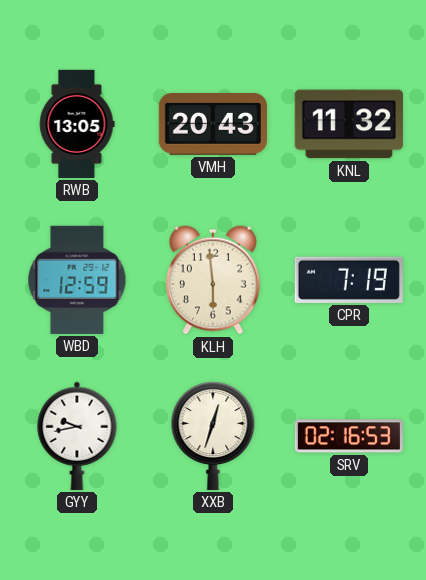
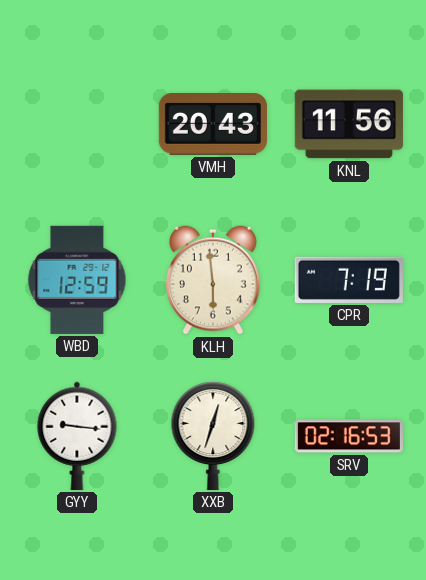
RWB: 13:05 -> none (77, 124)
KNL: 11:32 -> 11:56 (349, 124)
GYY: 9:43 -> 9:16 (77, 436)
